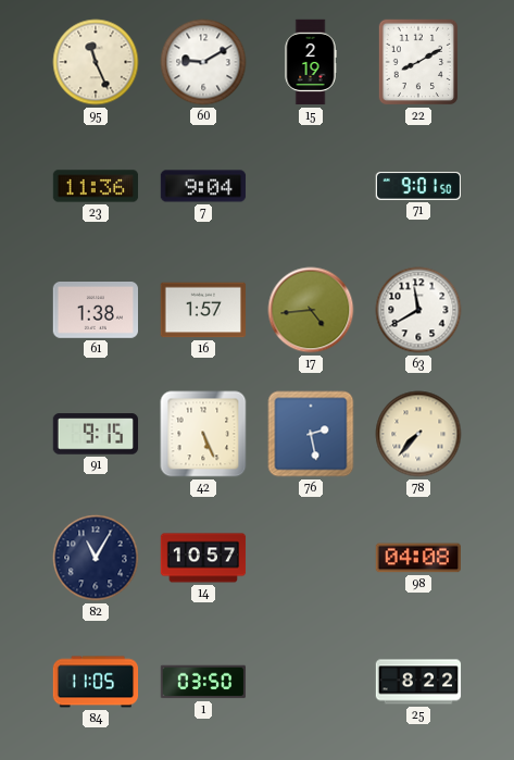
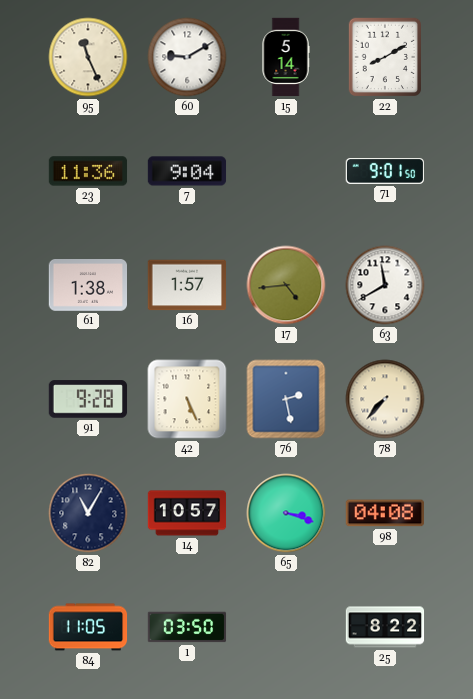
15: 2:19 -> 5:14 (286, 57)
91: 9:15 -> 9:28 (88, 399)
65: none -> 3:18 (286, 513)
